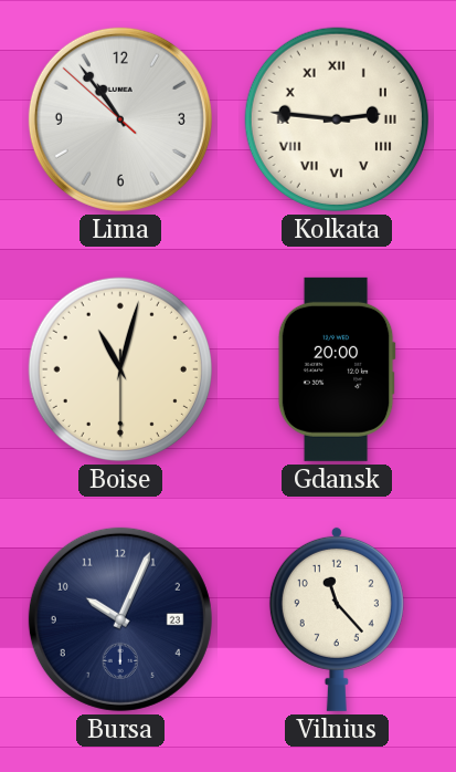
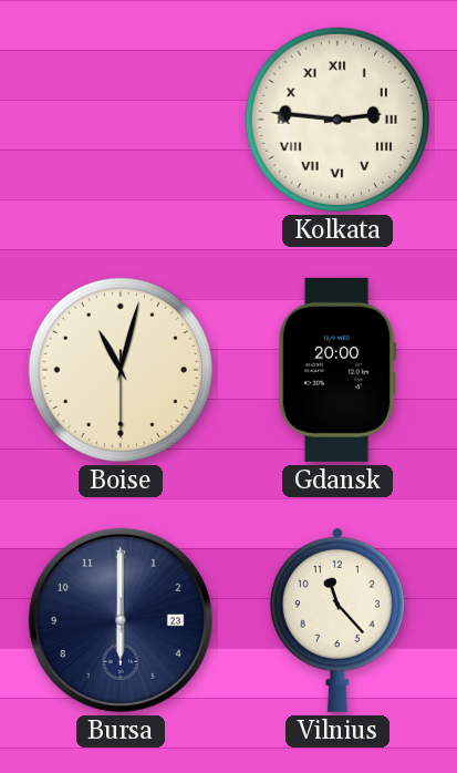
Lima: 10:53 -> none (120, 119)
Bursa: 10:04 -> 6:00 (121, 620)
